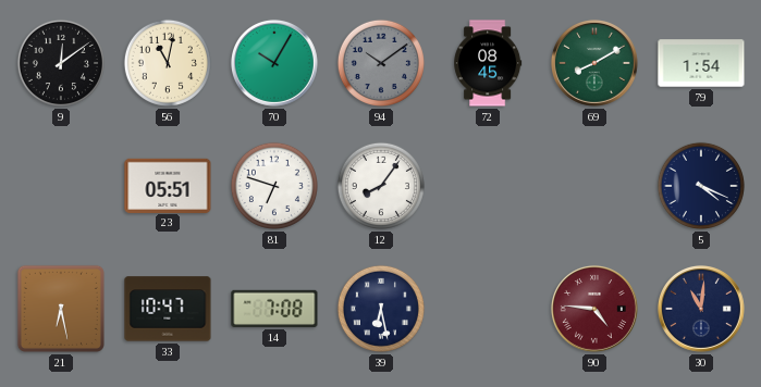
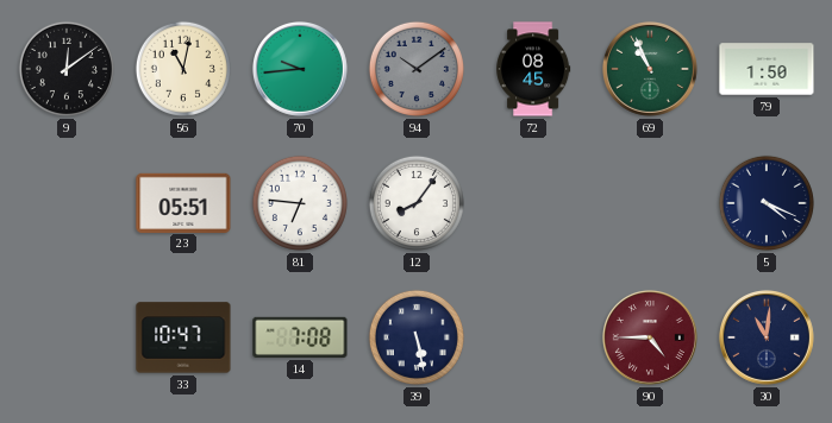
70: 10:05 -> 9:44 (300, 69)
69: 8:10 -> 10:56 (650, 69)
79: 1:54 -> 1:50 (767, 69)
81: 6:48 -> 6:46 (300, 203)
21: 6:28 -> none (61, 309)
39: 6:28 -> 5:28 (417, 337)
90: 4:46 -> 4:45 (650, 337)
